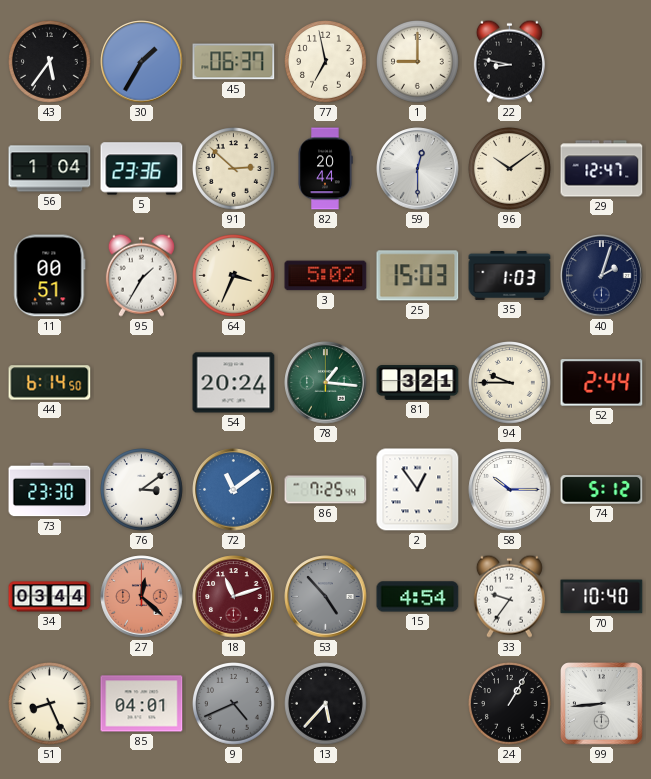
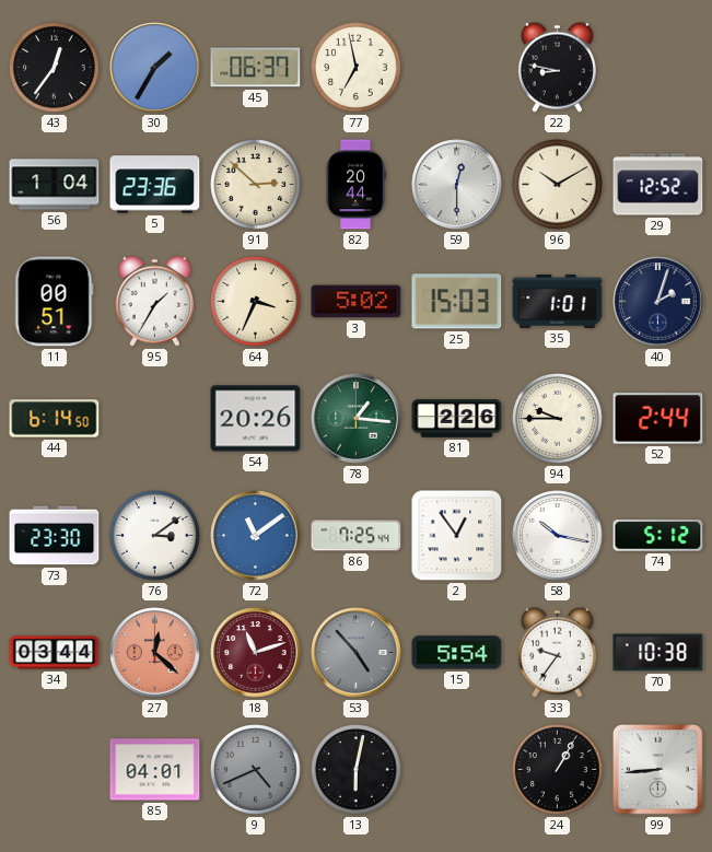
43: 5:36 -> 12:36 (55, 68)
1: 9:00 -> none (418, 62)
96: 10:09 -> 10:10 (558, 185)
29: 12:47 -> 12:52 (658, 185)
35: 1:03 -> 1:01 (558, 301)
54: 20:24 -> 20:26 (256, 419)
81: 3:21 -> 2:26 (457, 419)
58: 10:15 -> 10:17 (558, 536)
15: 4:54 -> 5:54 (457, 653)
70: 10:40 -> 10:38 (658, 653)
51: 8:26 -> none (50, 704)
13: 5:37 -> 6:02 (357, 770)
